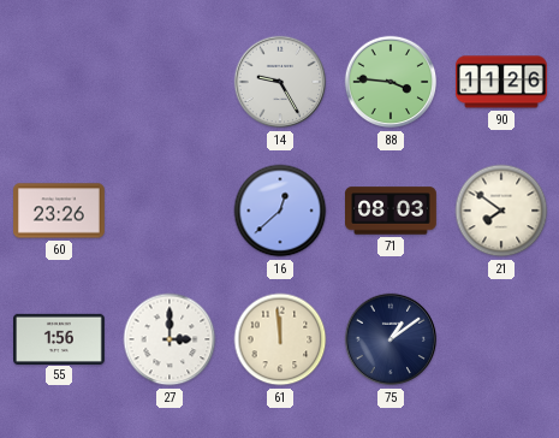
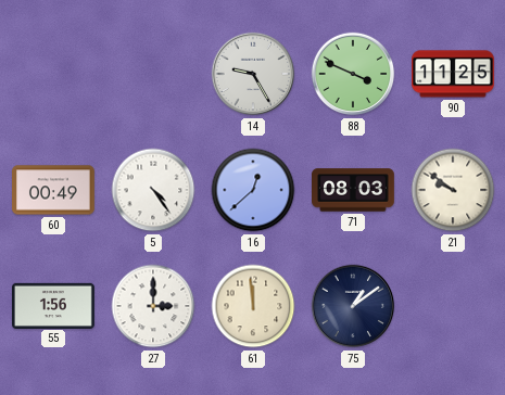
88: 3:46 -> 3:49 (353, 74)
90: 11:26 -> 11:25 (454, 74)
60: 23:26 -> 00:49 (54, 190)
5: none -> 4:24 (153, 190)
21: 7:51 -> 9:51 (453, 190)
